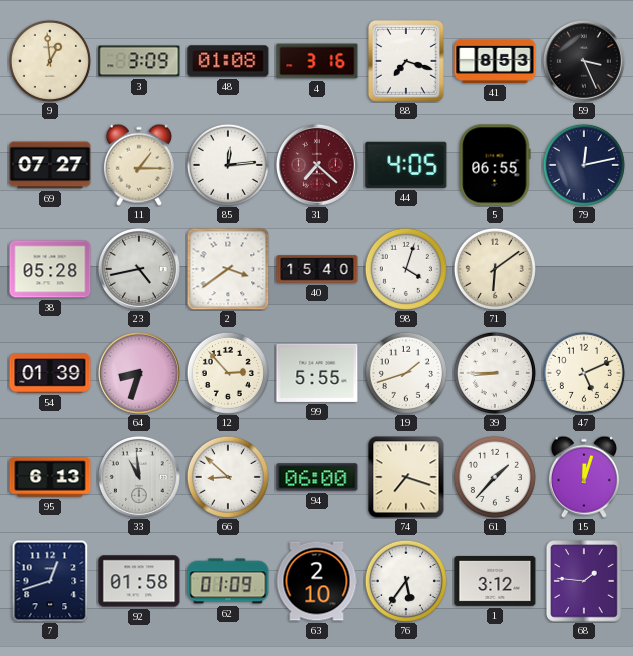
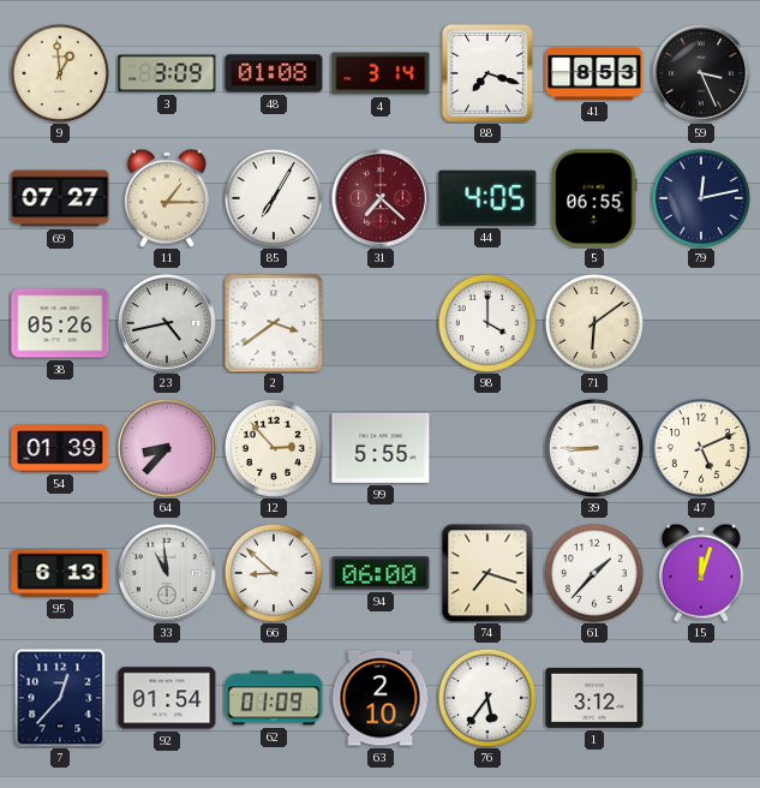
4: 3:16 -> 3:14 (381, 73)
85: 12:14 -> 7:05 (274, 198)
38: 05:28 -> 05:26 (60, 323)
40: 15:40 -> none (317, 269)
98: 4:03 -> 4:00 (487, 323)
64: 8:33 -> 8:37 (167, 448)
19: 1:42 -> none (406, 373)
7: 12:42 -> 12:37 (60, 698)
92: 01:58 -> 01:54 (167, 698)
68: 1:46 -> none (584, 581)
